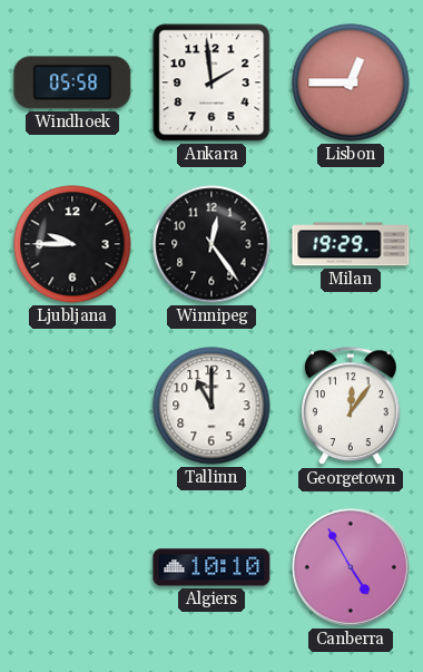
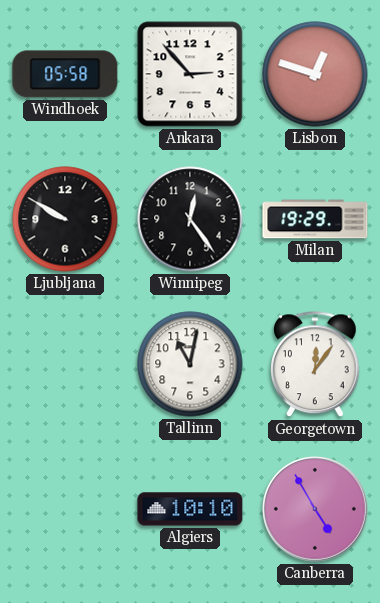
Ankara: 1:59 -> 2:53 (190, 74)
Lisbon: 12:45 -> 12:48 (315, 74)
Ljubljana: 9:45 -> 9:50 (65, 219)
Tallinn: 11:00 -> 11:02 (190, 364)
